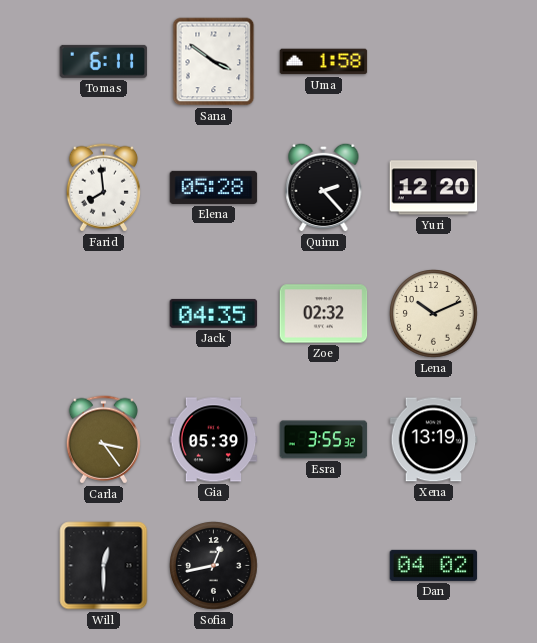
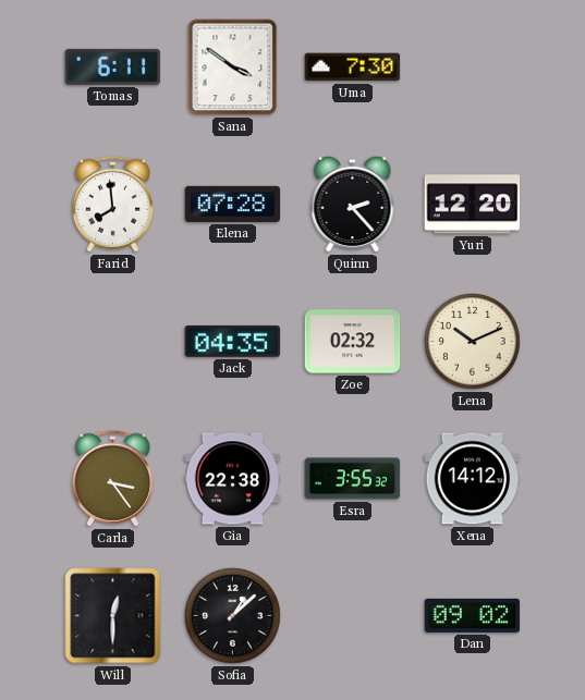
Uma: 1:58 -> 7:30 (353, 67)
Elena: 05:28 -> 07:28 (233, 204)
Gia: 05:39 -> 22:38 (233, 479)
Xena: 13:19 -> 14:12 (473, 479)
Sofia: 12:43 -> 1:08 (233, 616)
Dan: 04:02 -> 09:02 (473, 615)
